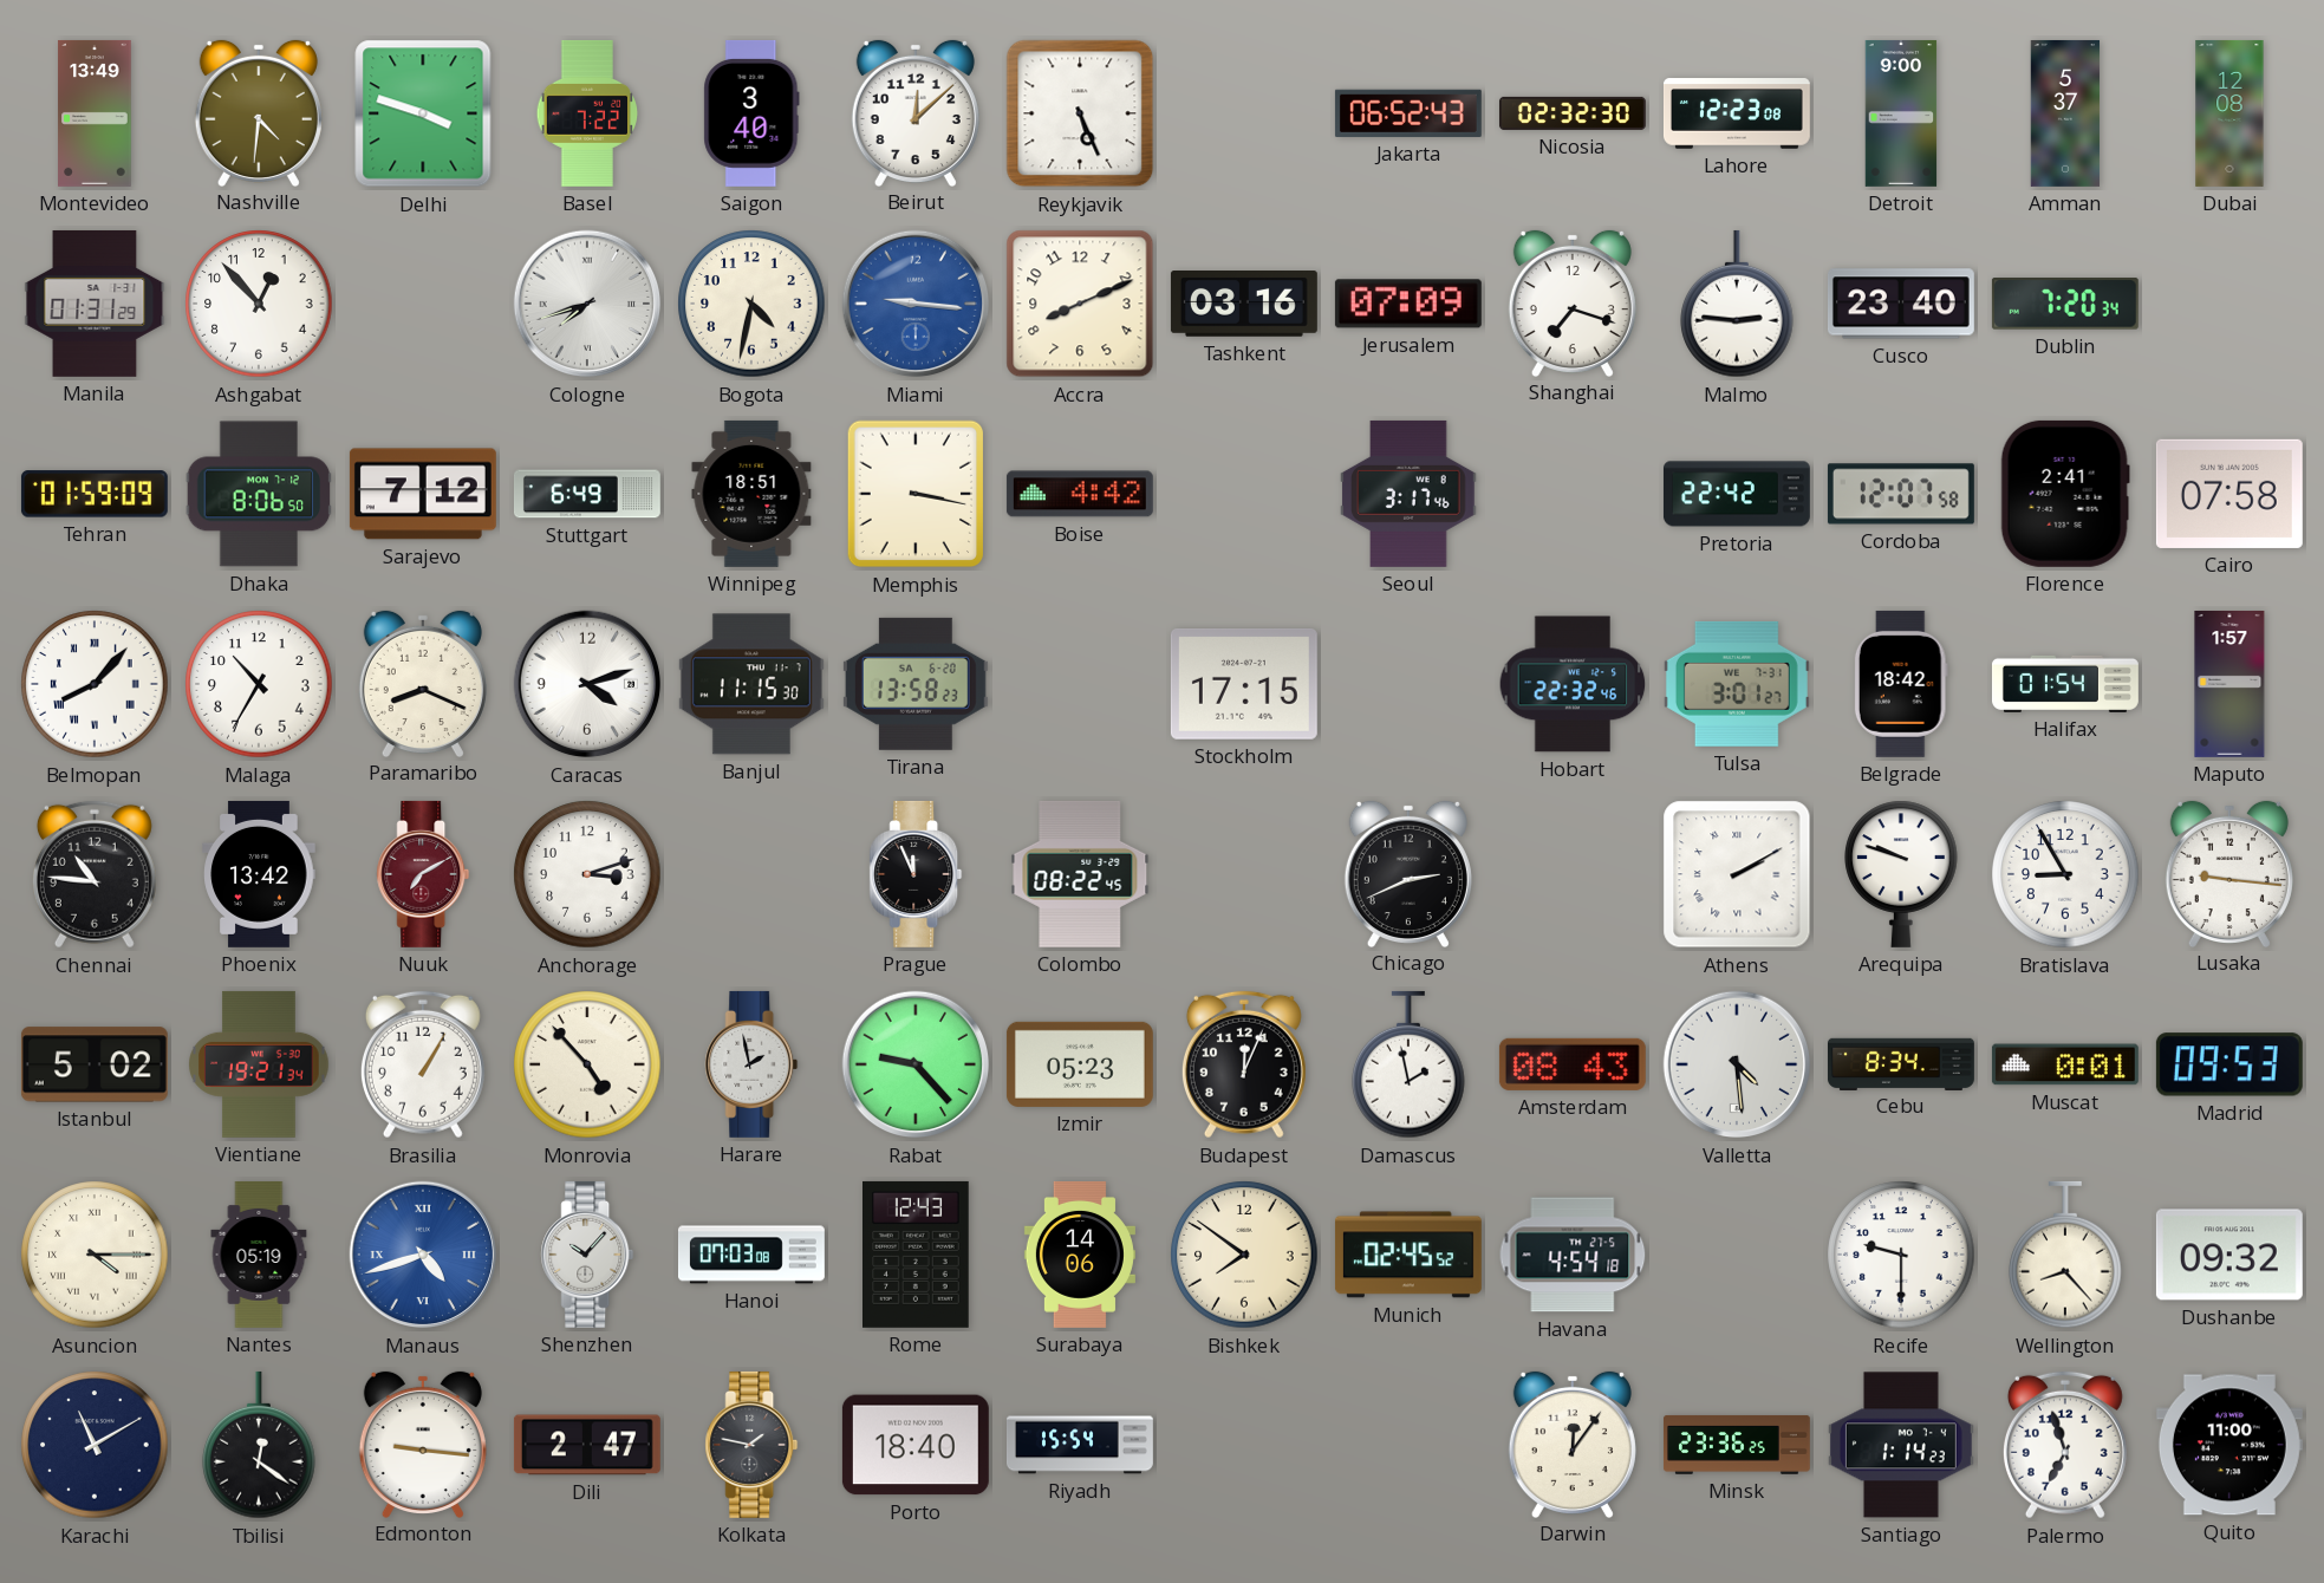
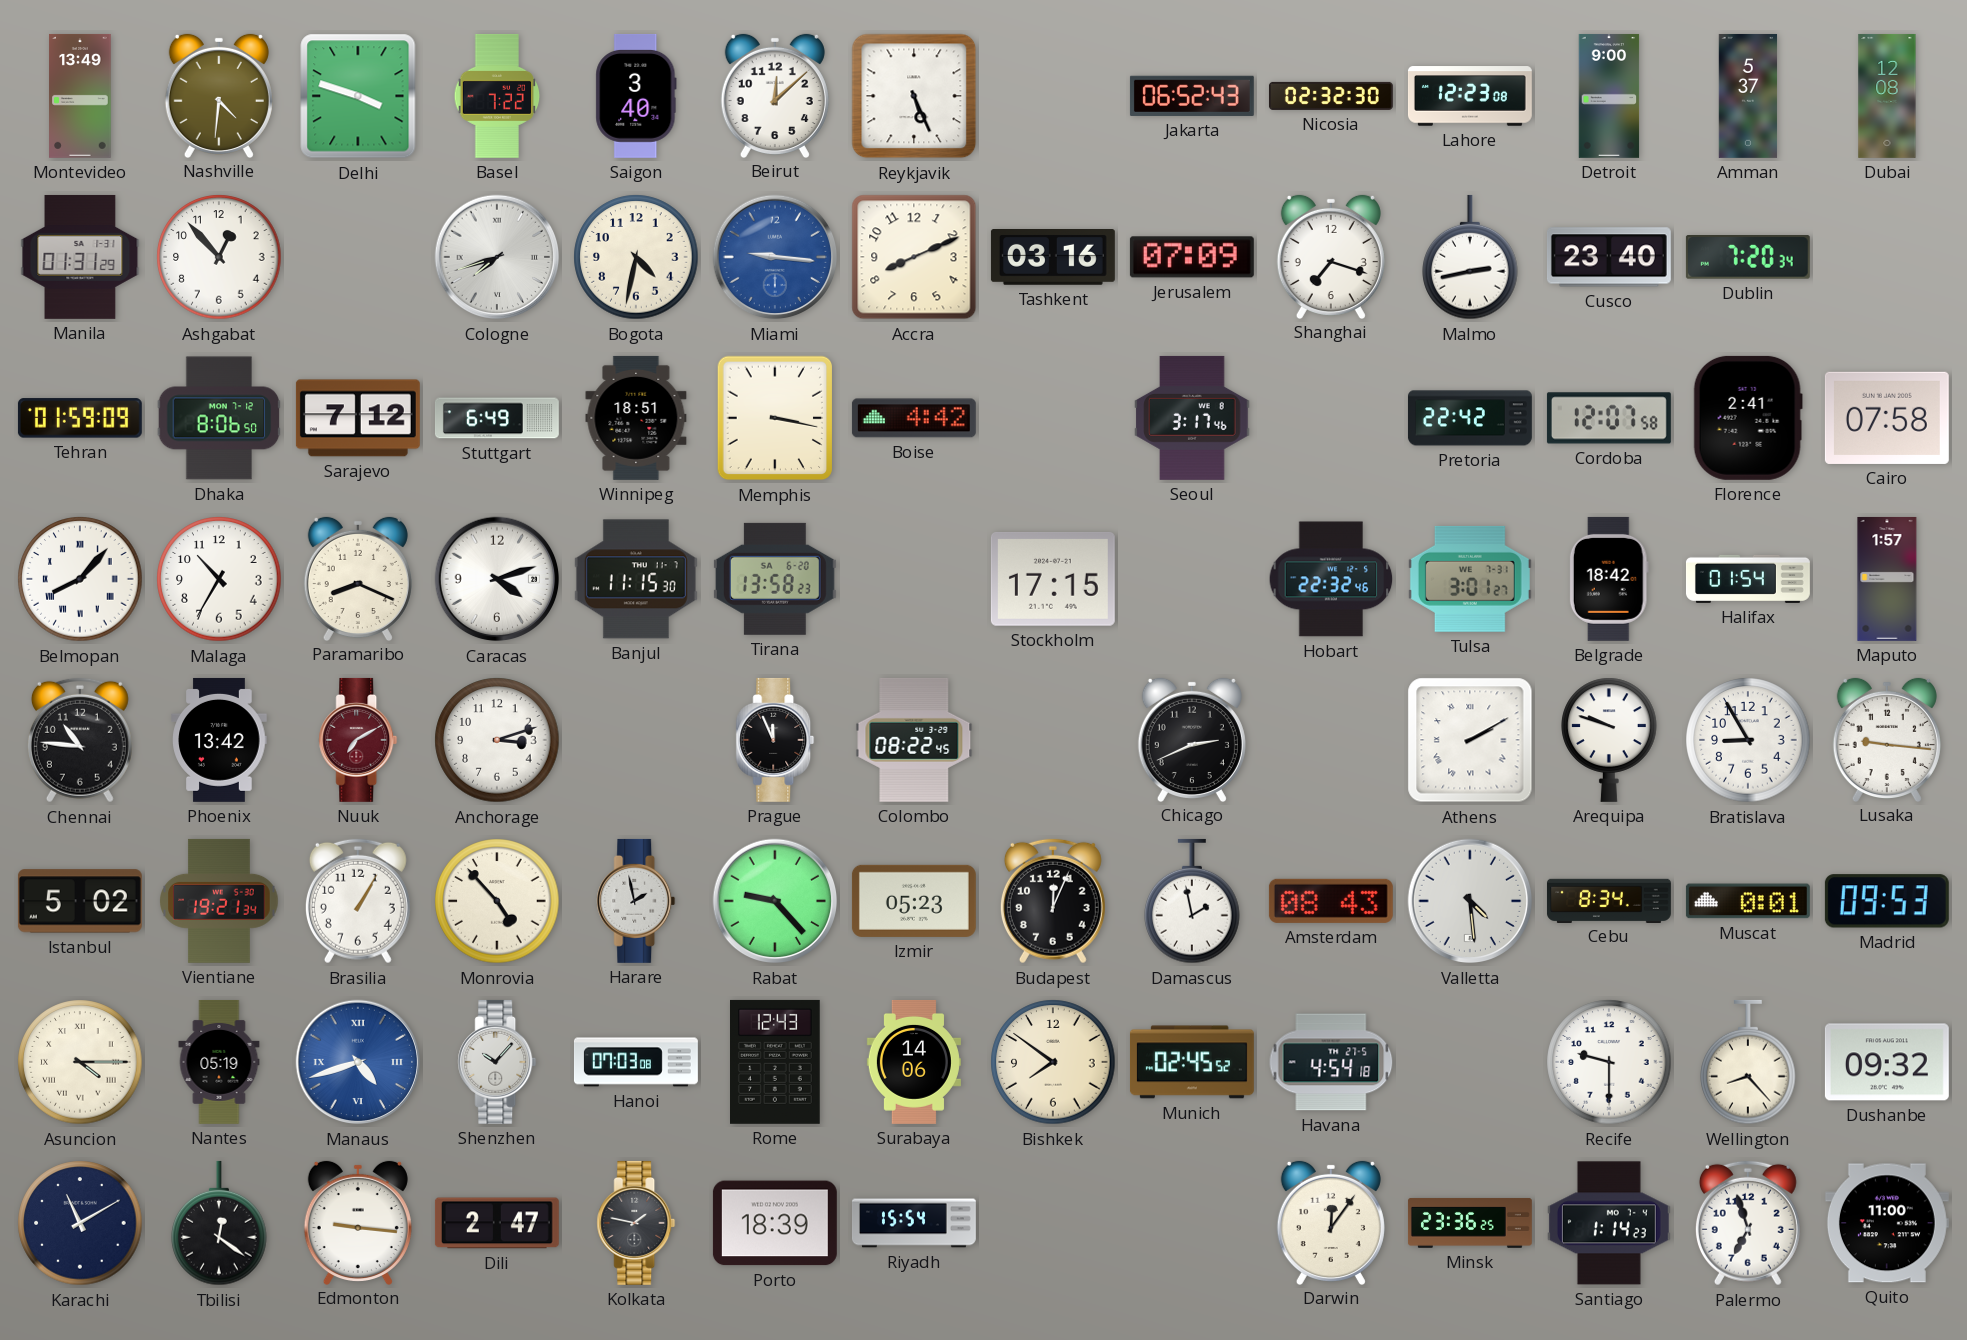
Malmo: 2:46 -> 2:43 (1470, 257)
Porto: 18:40 -> 18:39 (775, 1223)
